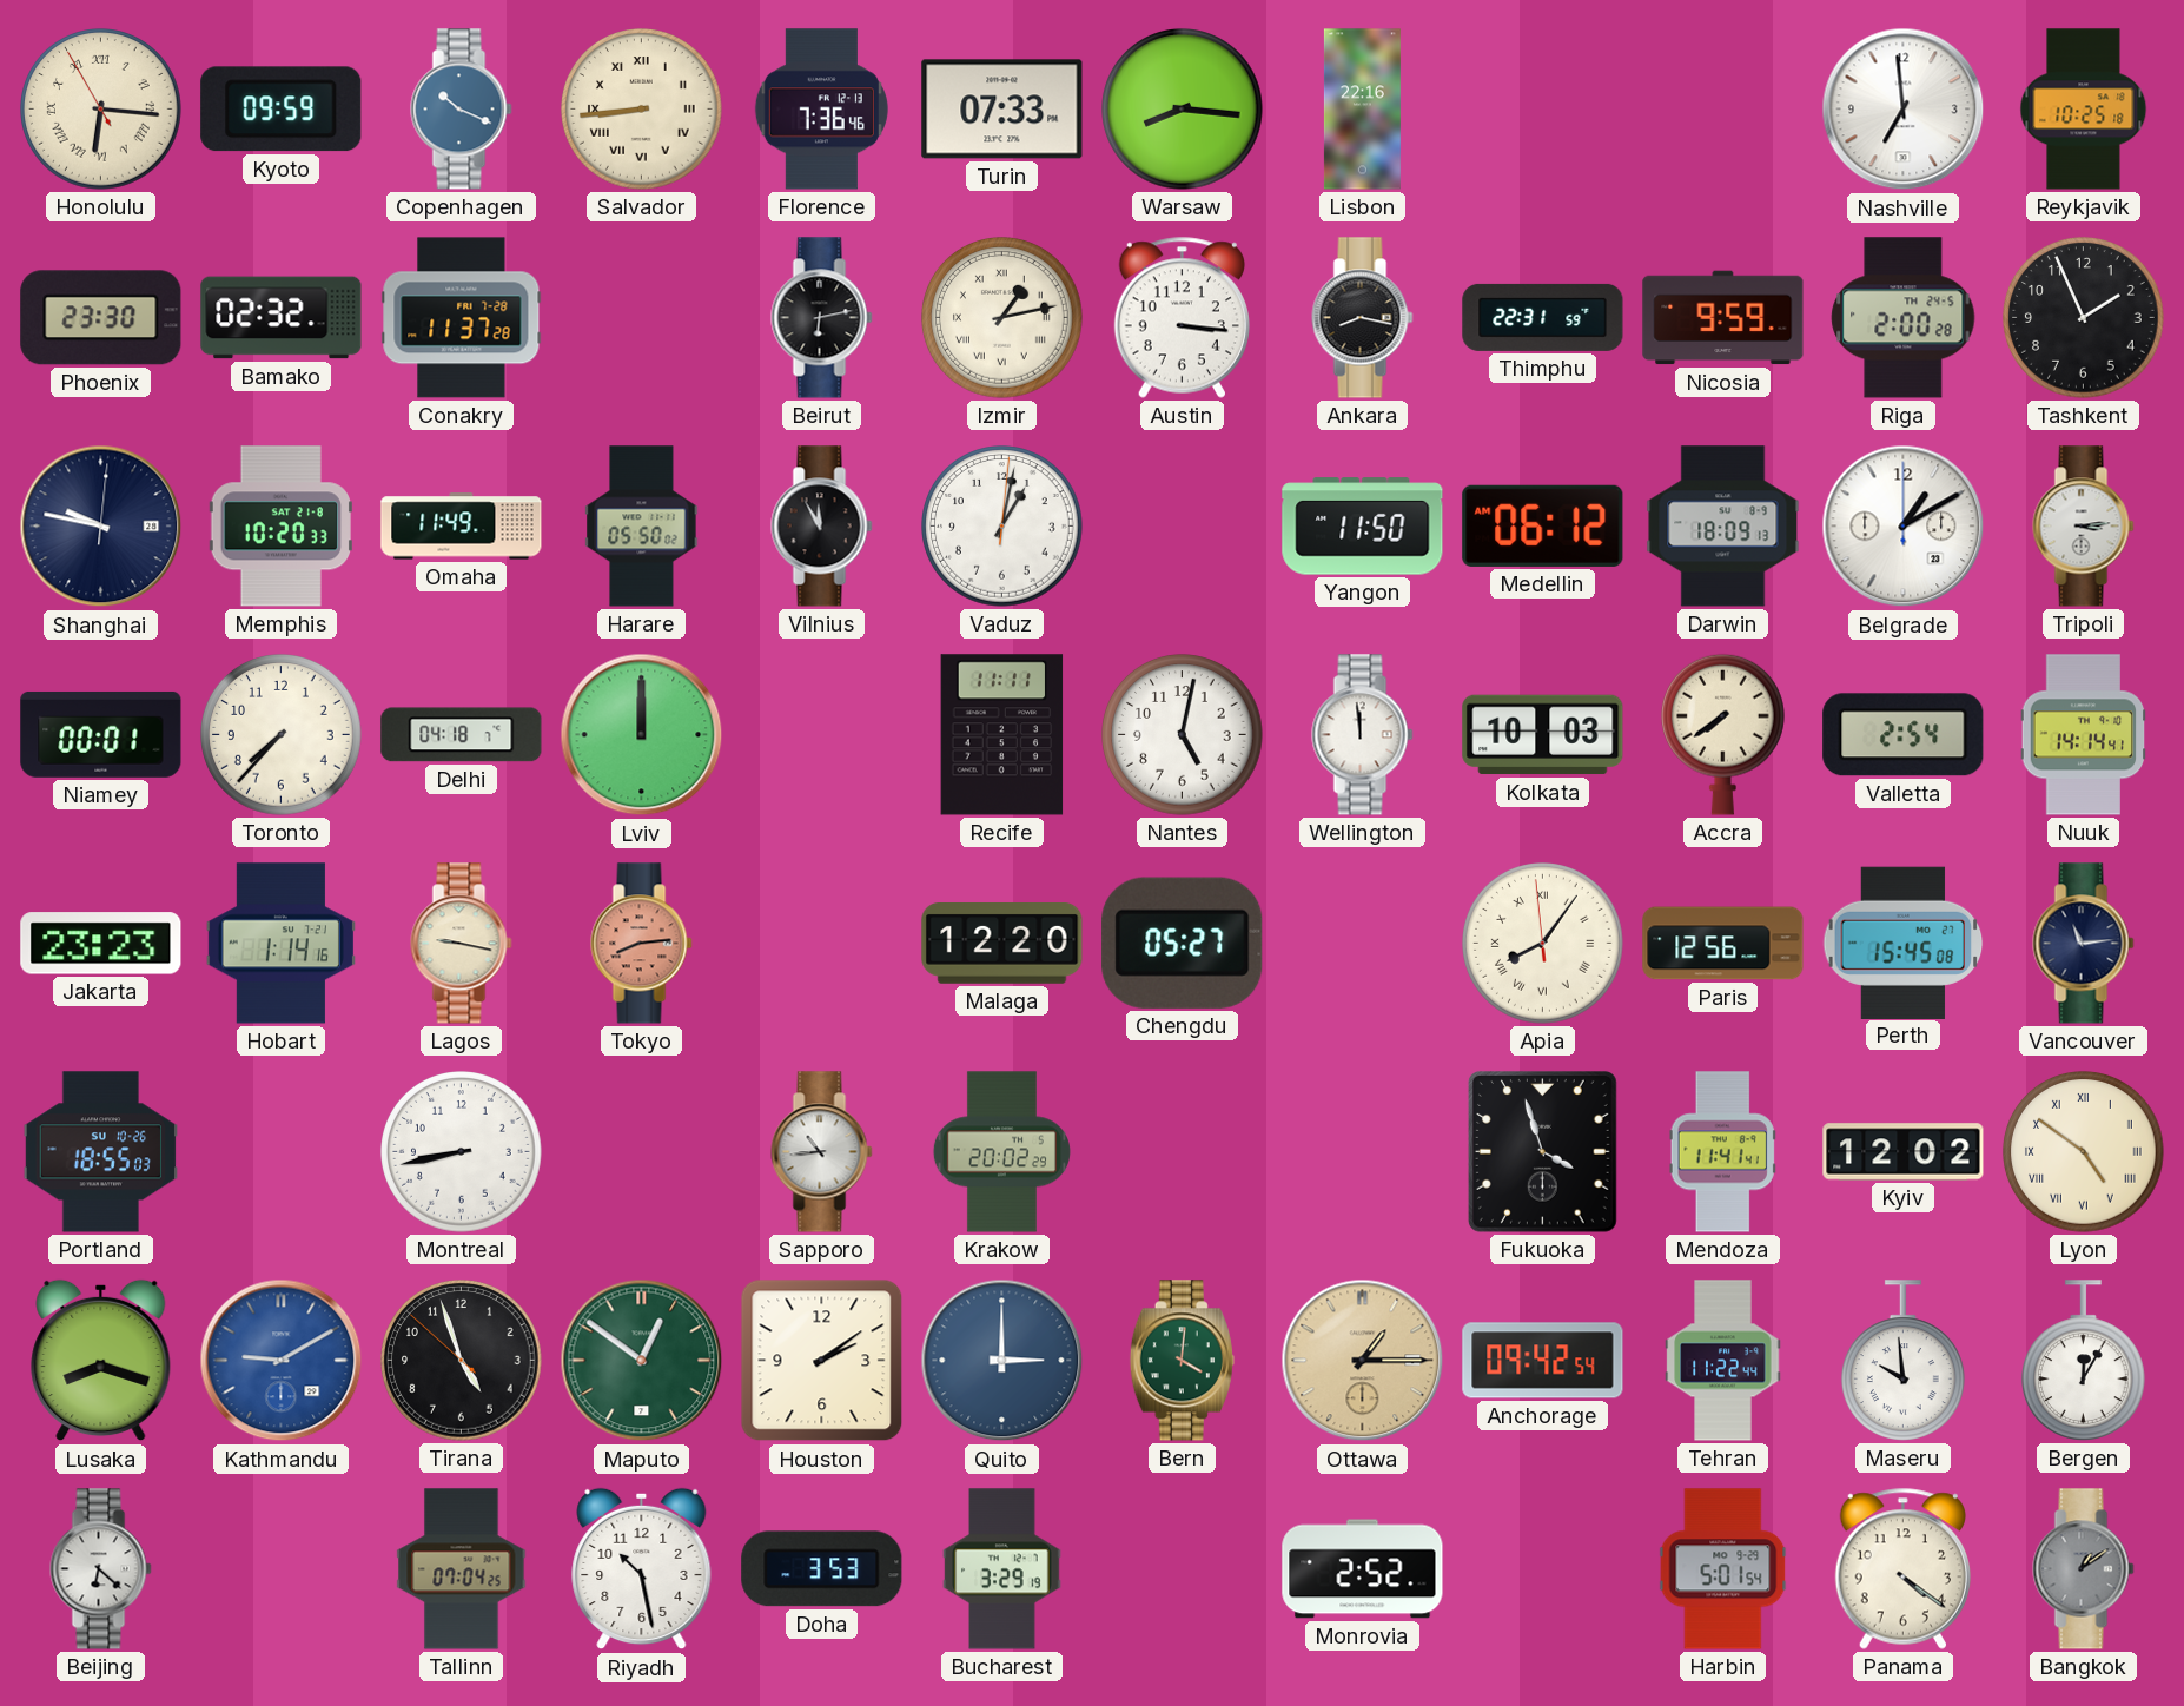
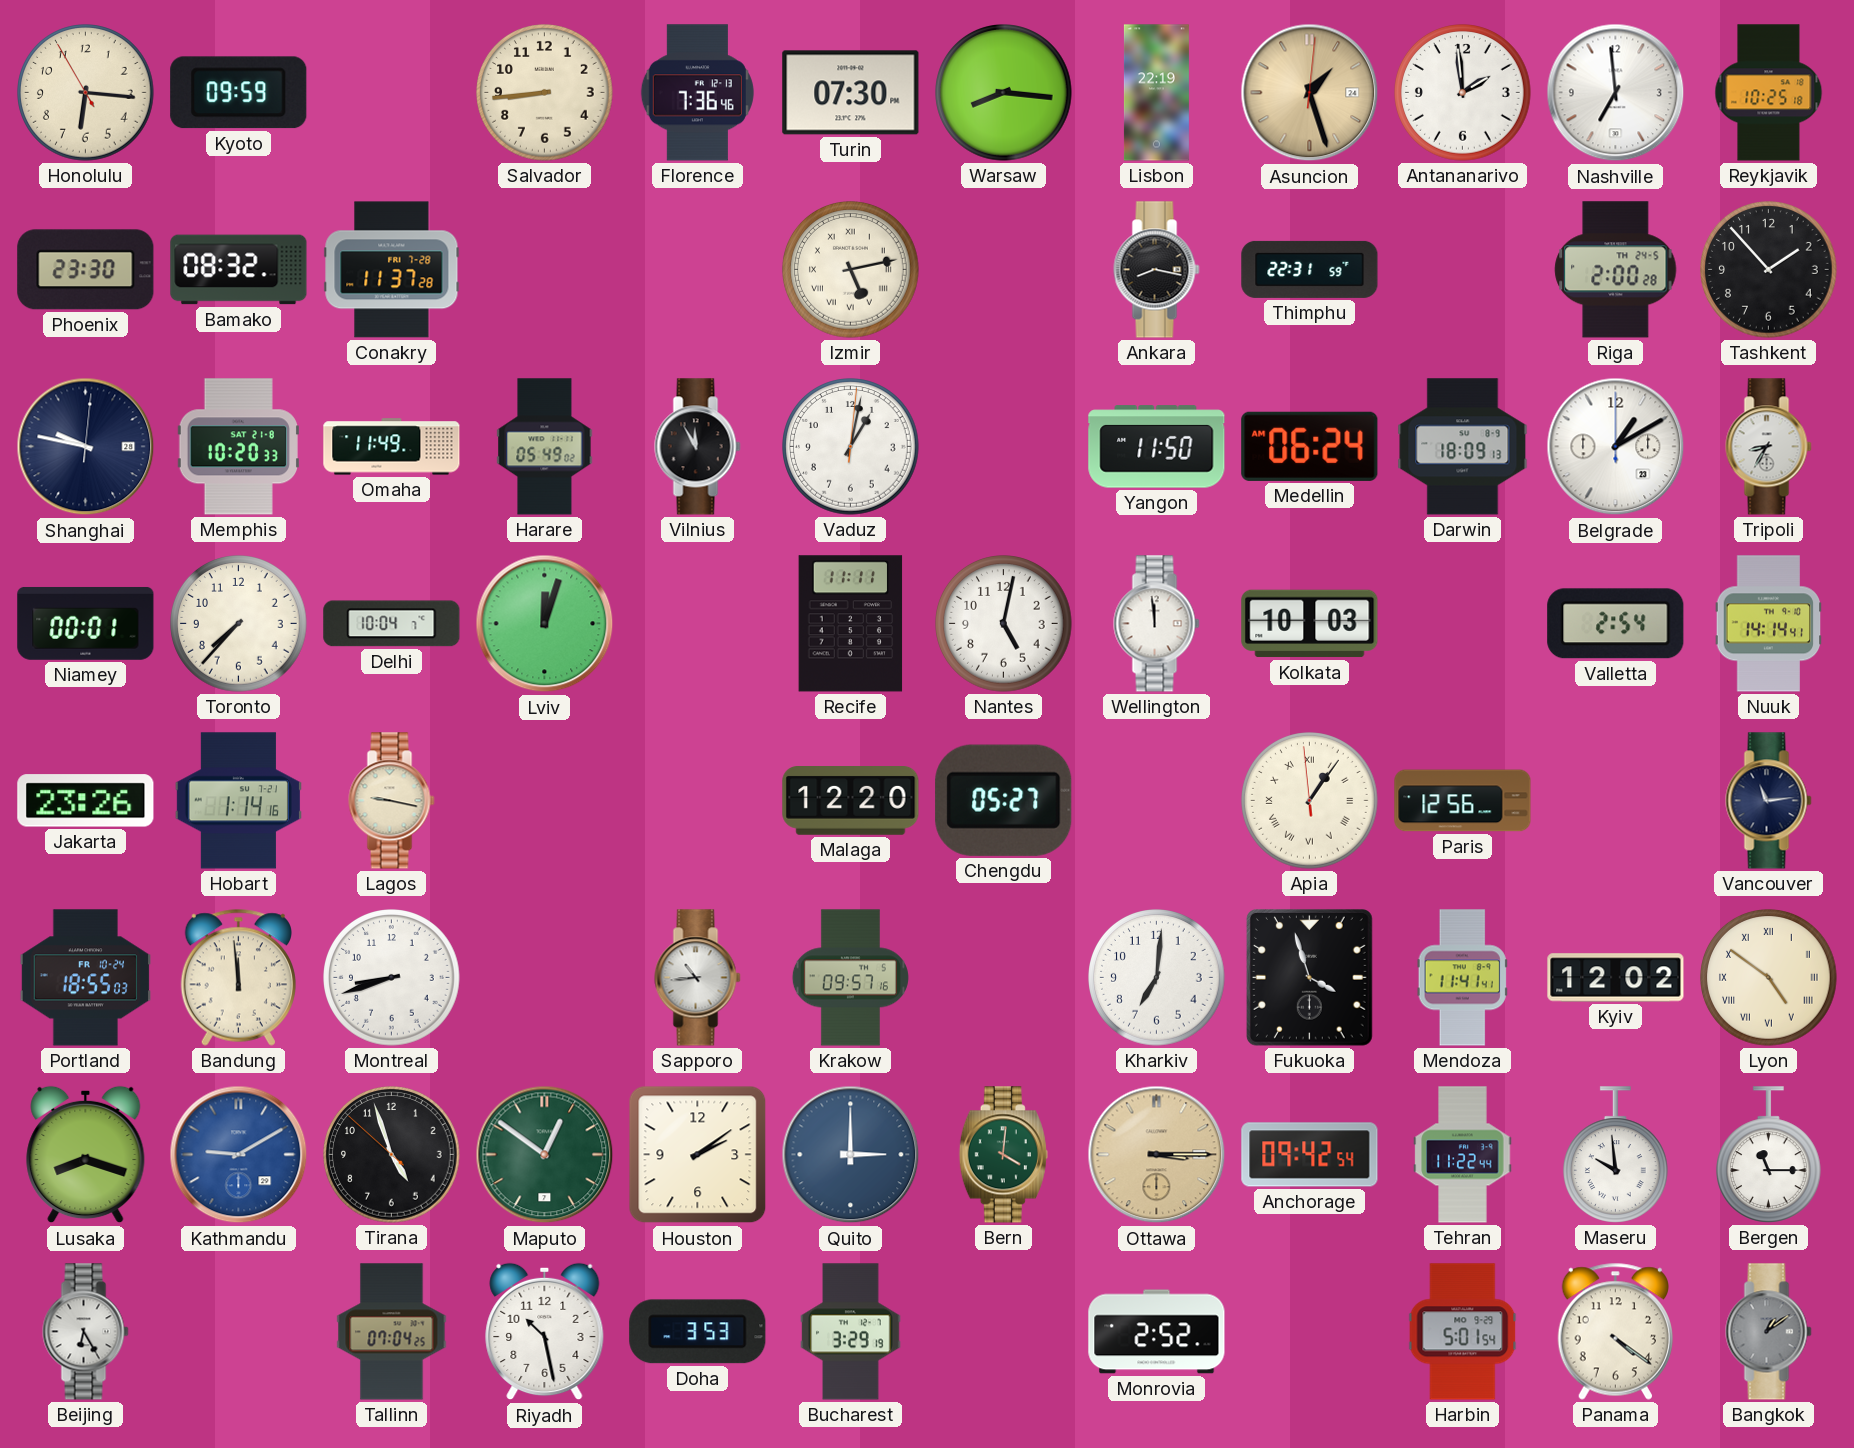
Honolulu numerals: Roman -> Arabic (86, 93)
Copenhagen: 10:19 -> none (462, 110)
Salvador numerals: Roman -> Arabic (545, 93)
Turin: 07:33 -> 07:30 (851, 93)
Lisbon: 22:16 -> 22:19 (1156, 93)
Asuncion: none -> 1:27 (1310, 93)
Antananarivo: none -> 1:59 (1463, 93)
Bamako: 02:32 -> 08:32 (239, 270)
Beirut: 6:13 -> none (822, 318)
Izmir: 1:13 -> 5:13 (851, 270)
Austin: 3:16 -> none (1182, 317)
Nicosia: 9:59 -> none (1723, 318)
Tashkent: 1:56 -> 1:53 (1769, 270)
Harare: 05:50 -> 05:49 (545, 447)
Medellin: 06:12 -> 06:24 (1310, 446)
Tripoli: 3:14 -> 8:35 (1769, 447)
Delhi: 04:18 -> 10:04 (392, 624)
Lviv: 12:00 -> 12:03 (545, 624)
Accra: 7:39 -> none (1722, 734)
Jakarta: 23:23 -> 23:26 (86, 801)
Tokyo: 8:14 -> none (642, 944)
Apia: 8:05 -> 1:05 (1310, 801)
Perth: 15:45 -> none (1904, 943)
Portland date: SU 10-26 -> FR 10-24 (86, 978)
Bandung: none -> 11:59 (238, 977)
Montreal: 8:43 -> 8:42 (392, 978)
Krakow: 20:02 -> 09:57 (850, 978)
Kharkiv: none -> 7:01 (1157, 978)
Ottawa: 1:15 -> 3:15 (1157, 1155)
Bergen: 12:05 -> 11:15 (1768, 1155)
Beijing: 6:22 -> 6:25 (86, 1332)
